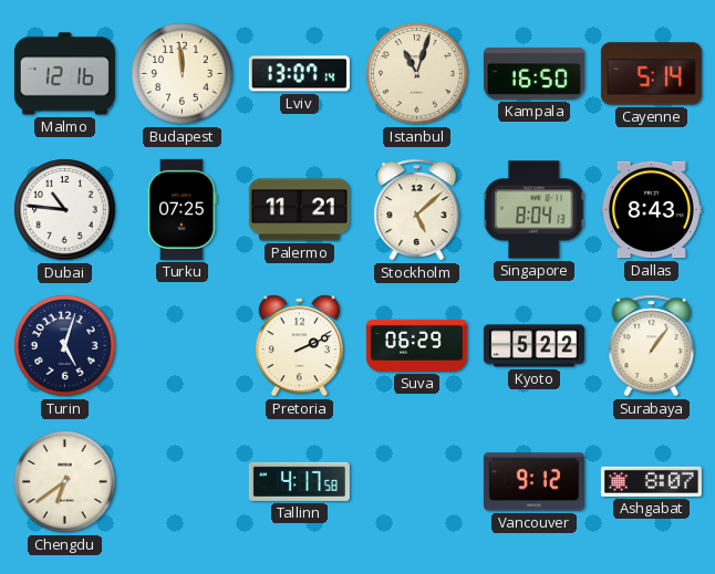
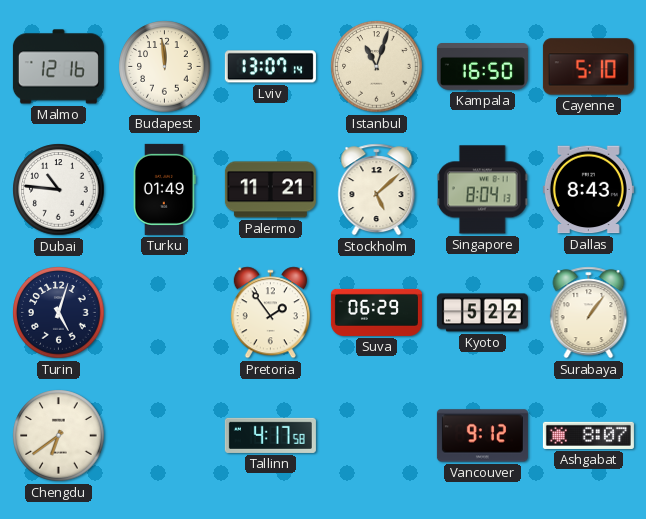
Cayenne: 5:14 -> 5:10 (588, 67)
Turku: 07:25 -> 01:49 (164, 189)
Pretoria: 2:11 -> 1:54 (270, 313)
